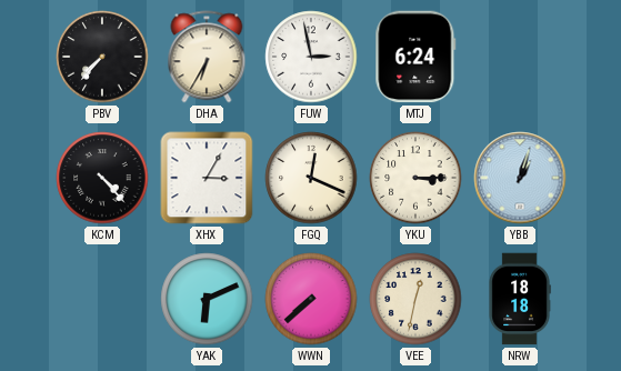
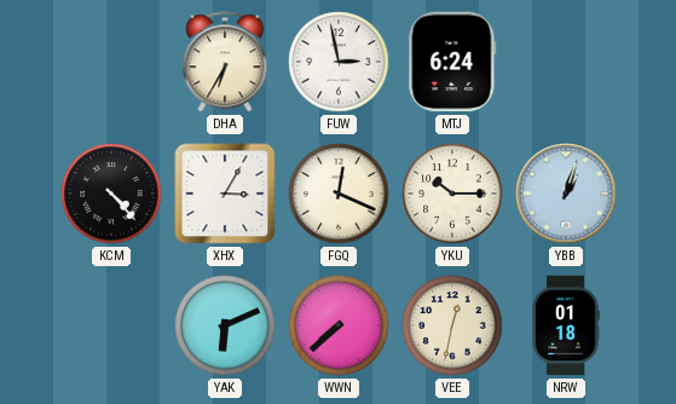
PBV: 7:37 -> none (102, 57)
YKU: 3:15 -> 10:15 (452, 194)
NRW: 18:18 -> 01:18 (566, 325)
